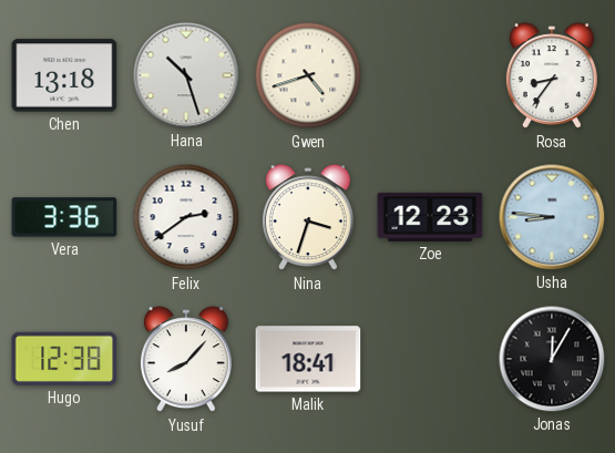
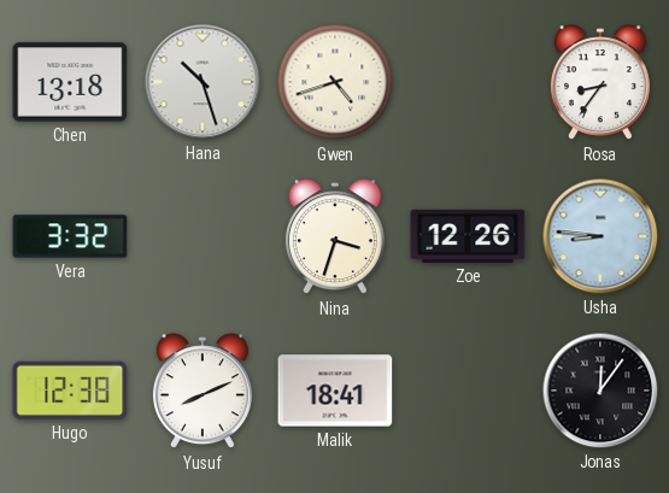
Vera: 3:36 -> 3:32 (70, 236)
Felix: 2:39 -> none (186, 217)
Zoe: 12:23 -> 12:26 (468, 236)
Yusuf: 8:07 -> 8:11 (203, 392)
Jonas: 12:05 -> 12:06 (600, 391)
